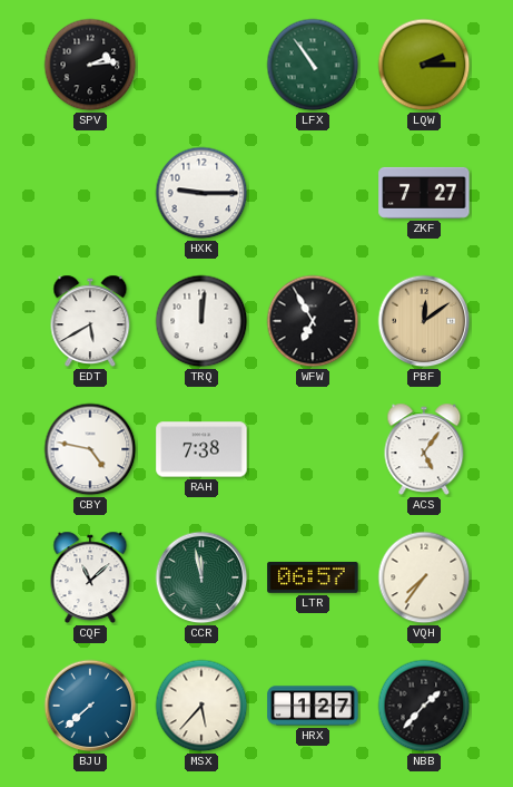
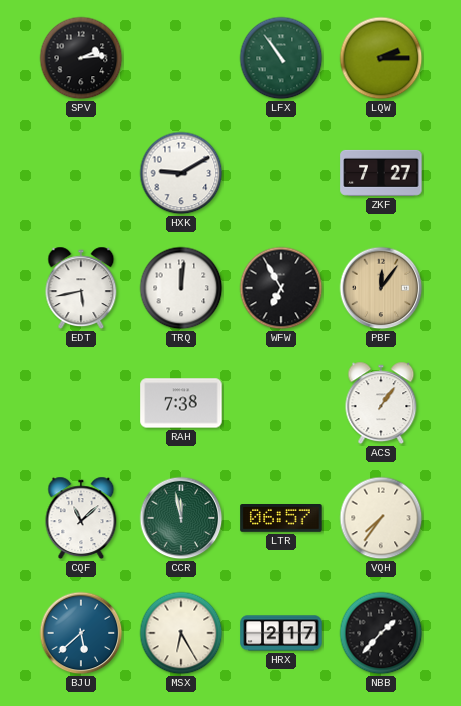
HXK: 9:15 -> 9:10 (181, 173)
EDT: 5:40 -> 5:43 (81, 288)
PBF: 12:09 -> 12:06 (381, 288)
CBY: 4:47 -> none (90, 449)
ACS: 5:06 -> 1:06 (381, 403)
BJU: 7:38 -> 5:38 (81, 633)
MSX: 5:37 -> 6:25 (181, 633)
HRX: 1:27 -> 2:17 (281, 633)
